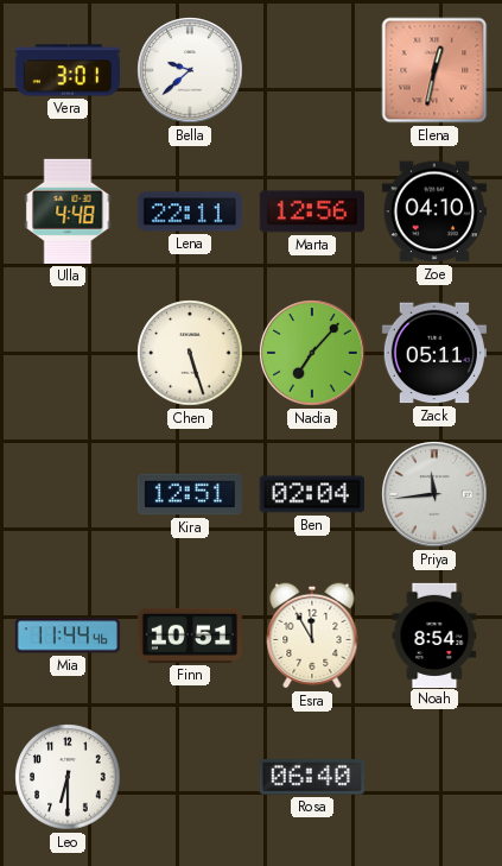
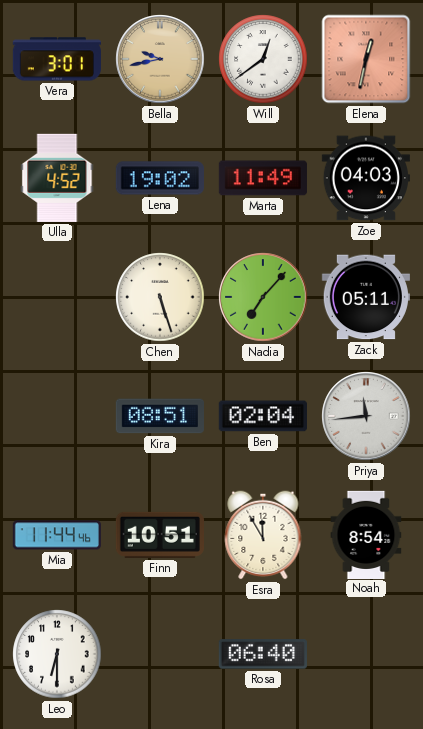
Bella: 9:38 -> 9:43 (160, 59)
Bella dial: white -> champagne (160, 59)
Will: none -> 12:39 (263, 59)
Ulla: 4:48 -> 4:52 (57, 178)
Lena: 22:11 -> 19:02 (160, 178)
Marta: 12:56 -> 11:49 (263, 178)
Zoe: 04:10 -> 04:03 (366, 178)
Kira: 12:51 -> 08:51 (160, 416)
